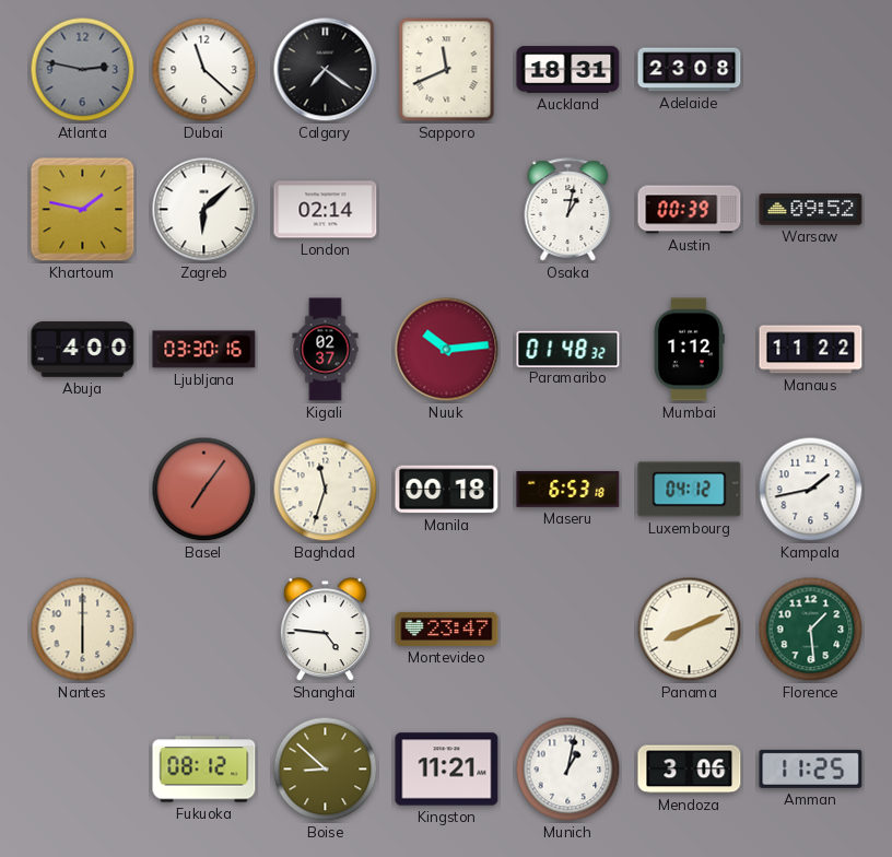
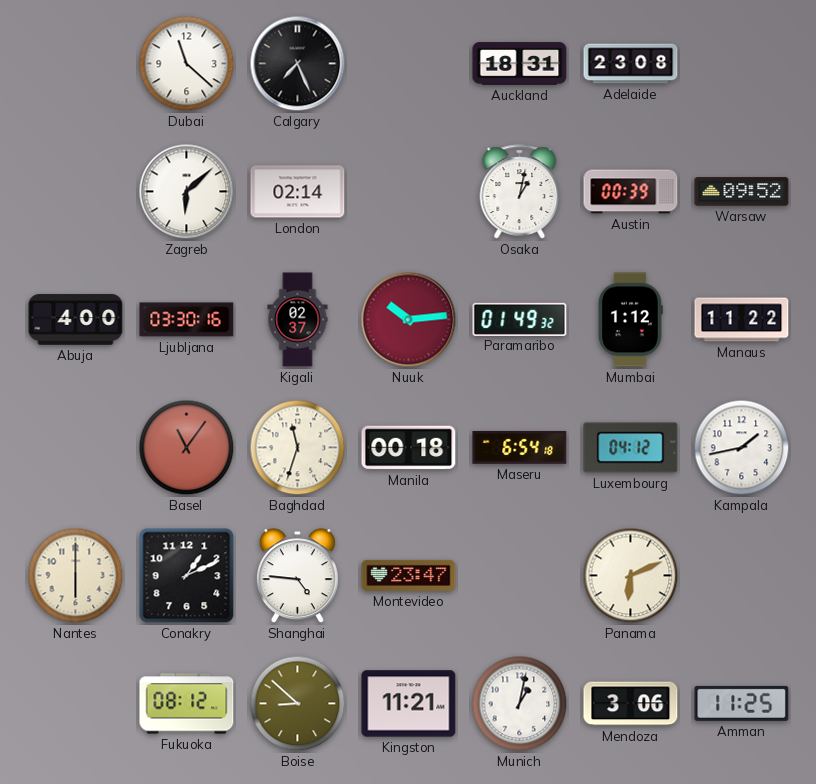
Atlanta: 2:47 -> none (83, 70)
Calgary: 7:21 -> 7:26 (298, 64)
Sapporo: 11:41 -> none (447, 70)
Khartoum: 1:47 -> none (83, 210)
Paramaribo: 01:48 -> 01:49 (520, 319)
Basel: 7:06 -> 11:06 (187, 448)
Maseru: 6:53 -> 6:54 (520, 447)
Conakry: none -> 1:11 (187, 576)
Panama: 8:11 -> 6:11 (631, 576)
Florence: 1:29 -> none (811, 630)
